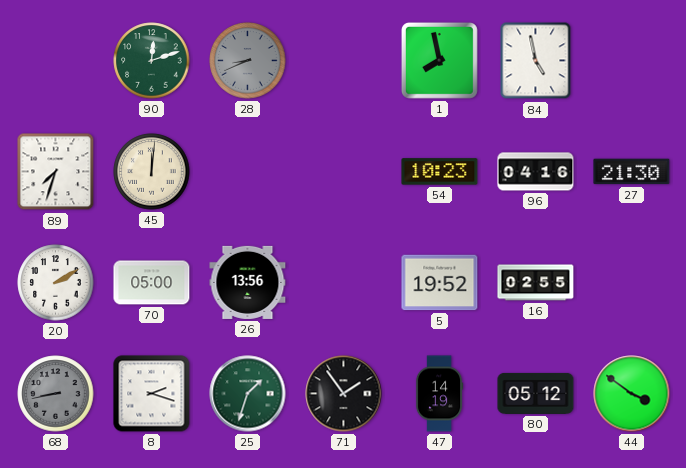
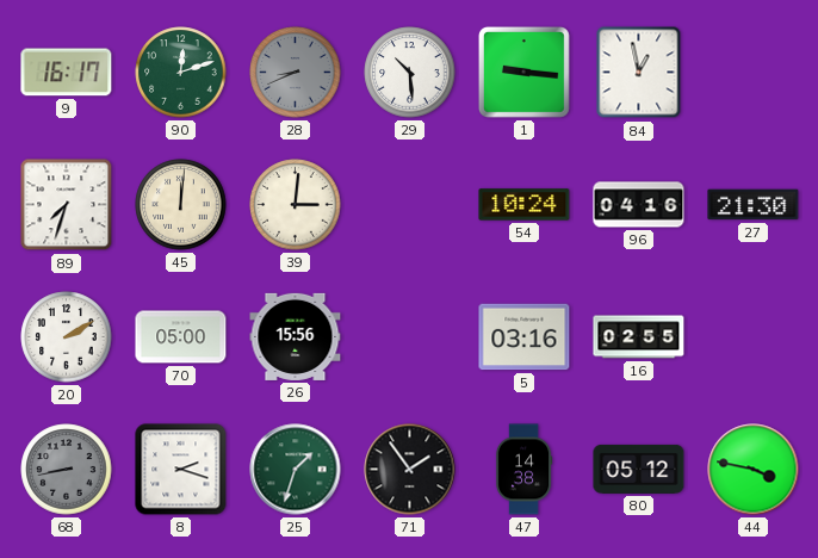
9: none -> 16:17 (67, 73)
29: none -> 10:29 (410, 73)
1: 7:58 -> 9:16 (523, 72)
84: 4:58 -> 12:58 (639, 73)
39: none -> 3:01 (296, 205)
54: 10:23 -> 10:24 (525, 205)
26: 13:56 -> 15:56 (296, 336)
5: 19:52 -> 03:16 (525, 337)
47: 14:19 -> 14:38 (523, 470)
44: 3:51 -> 3:47 (754, 470)
